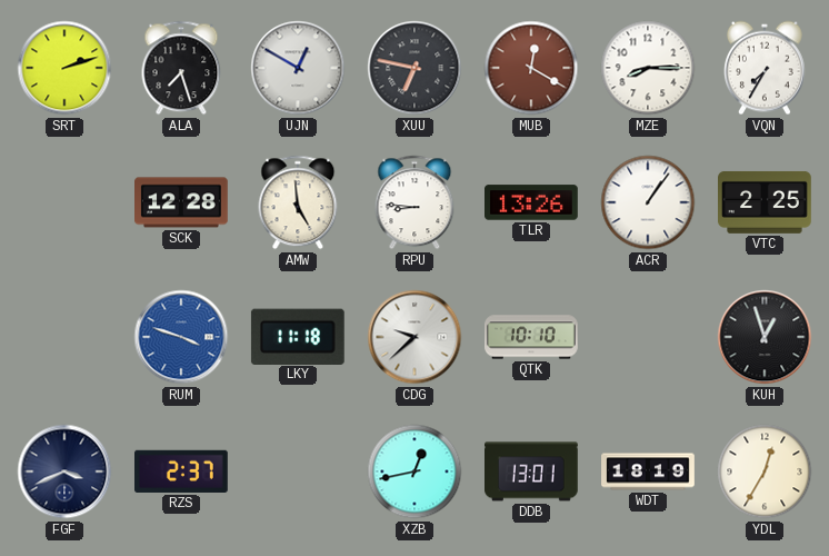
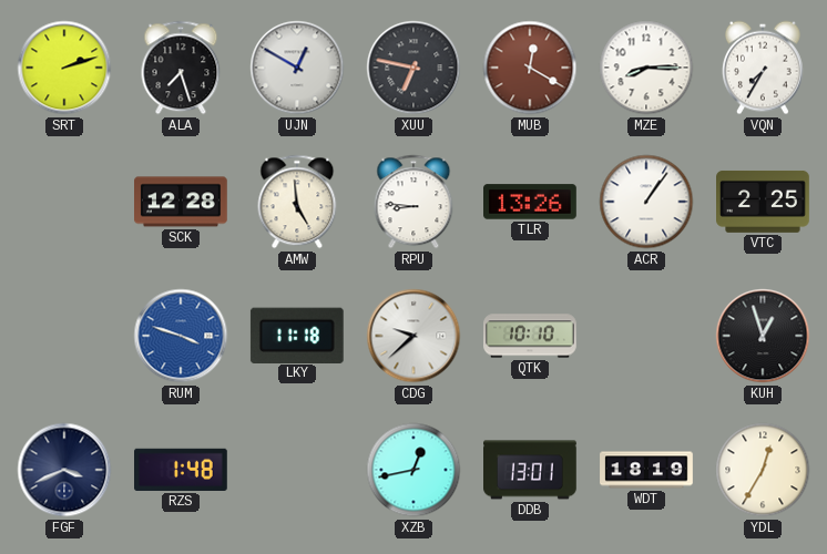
RZS: 2:37 -> 1:48 (182, 470)
